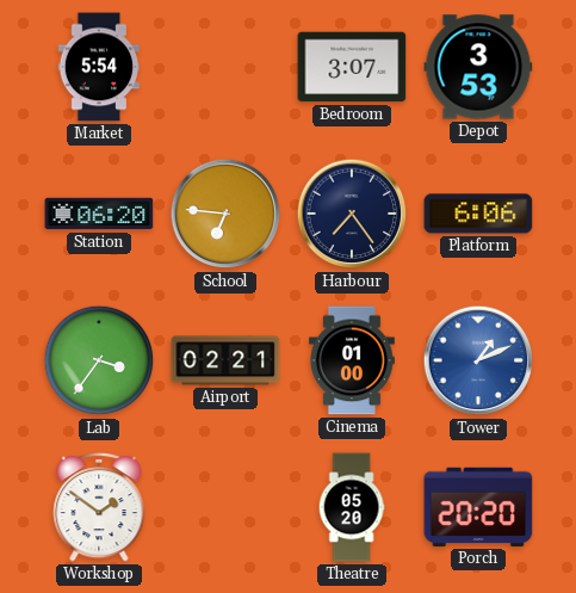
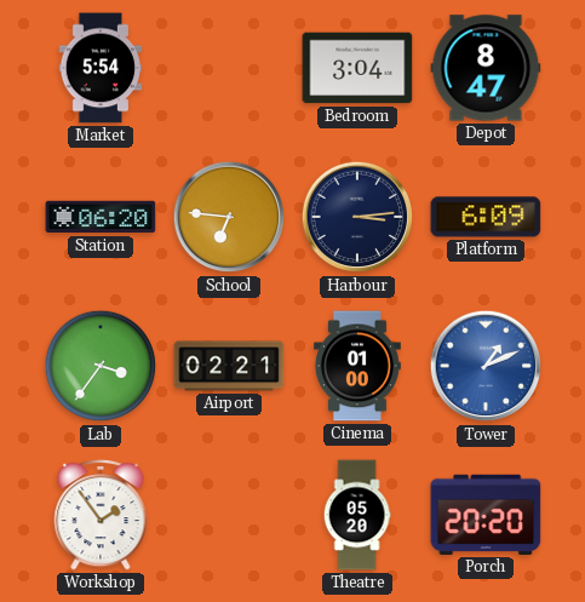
Bedroom: 3:07 -> 3:04 (357, 68)
Depot: 3:53 -> 8:47 (486, 68)
Harbour: 7:24 -> 3:14 (357, 217)
Platform: 6:06 -> 6:09 (486, 217)
Workshop: 1:51 -> 1:54 (101, 515)
